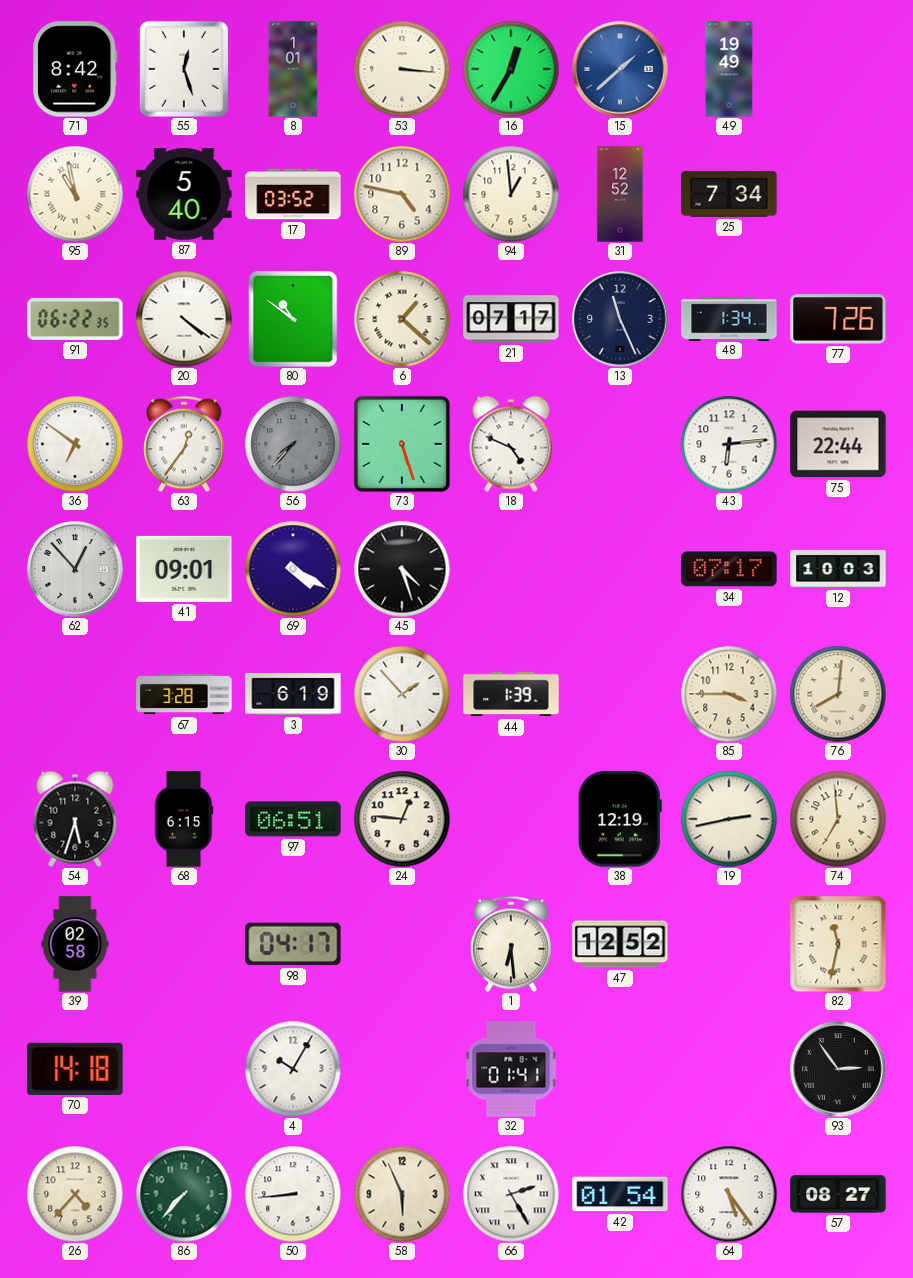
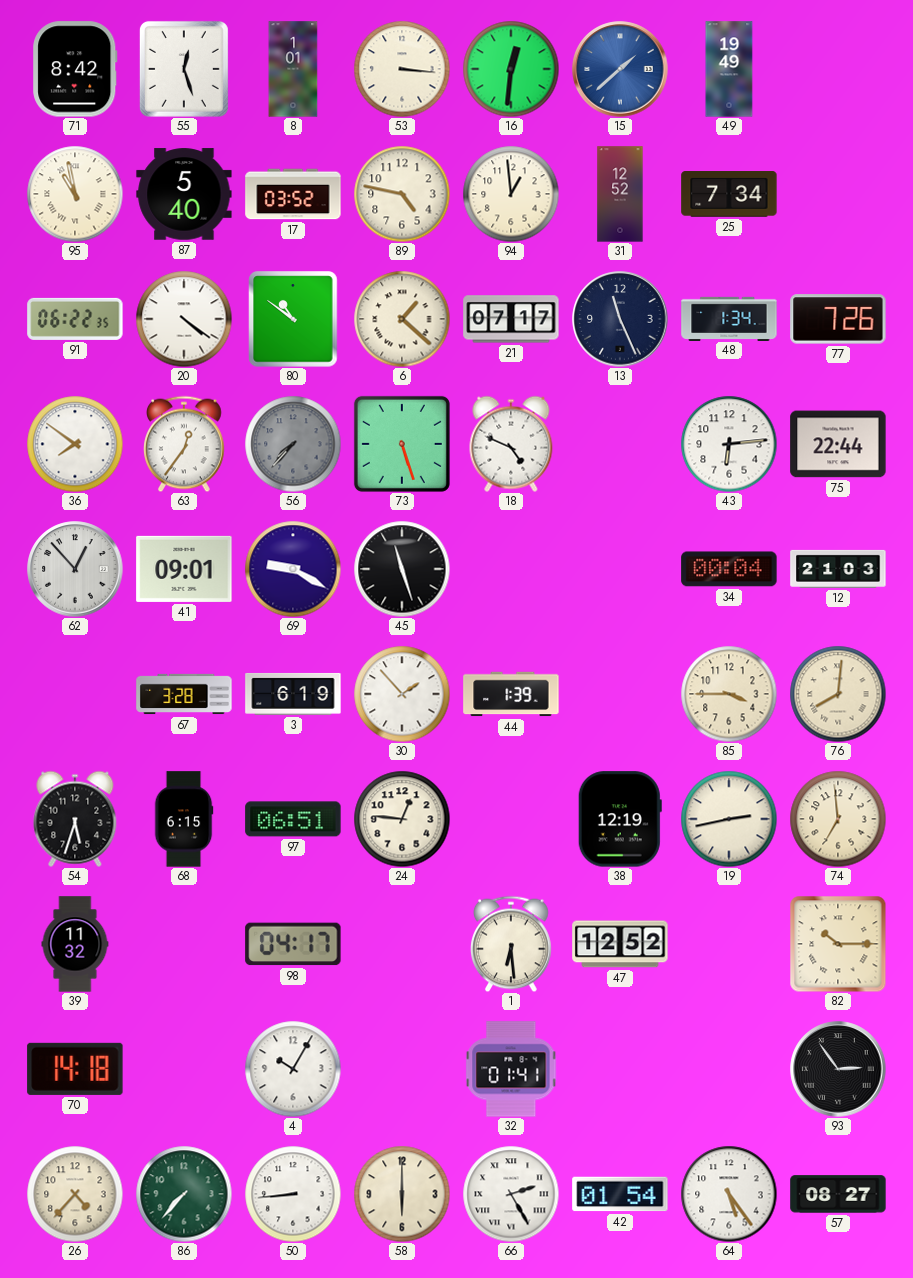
16: 12:35 -> 12:31 (511, 69)
36: 6:51 -> 7:51 (75, 444)
69: 4:20 -> 9:20 (293, 569)
45: 4:27 -> 11:27 (402, 569)
34: 07:17 -> 00:04 (729, 569)
12: 10:03 -> 21:03 (838, 569)
39: 02:58 -> 11:32 (75, 944)
82: 11:32 -> 10:15 (838, 944)
58: 5:56 -> 6:00 (402, 1194)
